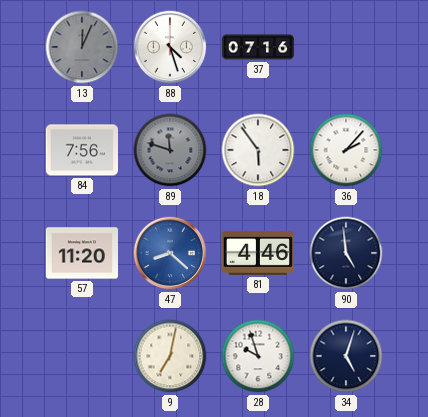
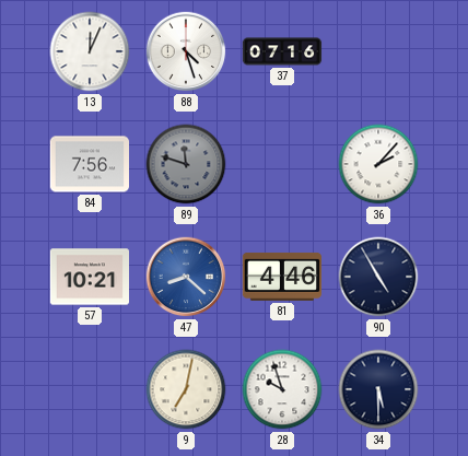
13 dial: grey -> white (90, 51)
18: 5:54 -> none (258, 150)
57: 11:20 -> 10:21 (89, 277)
90: 4:59 -> 4:55 (378, 277)
34: 5:03 -> 5:30 (378, 389)
